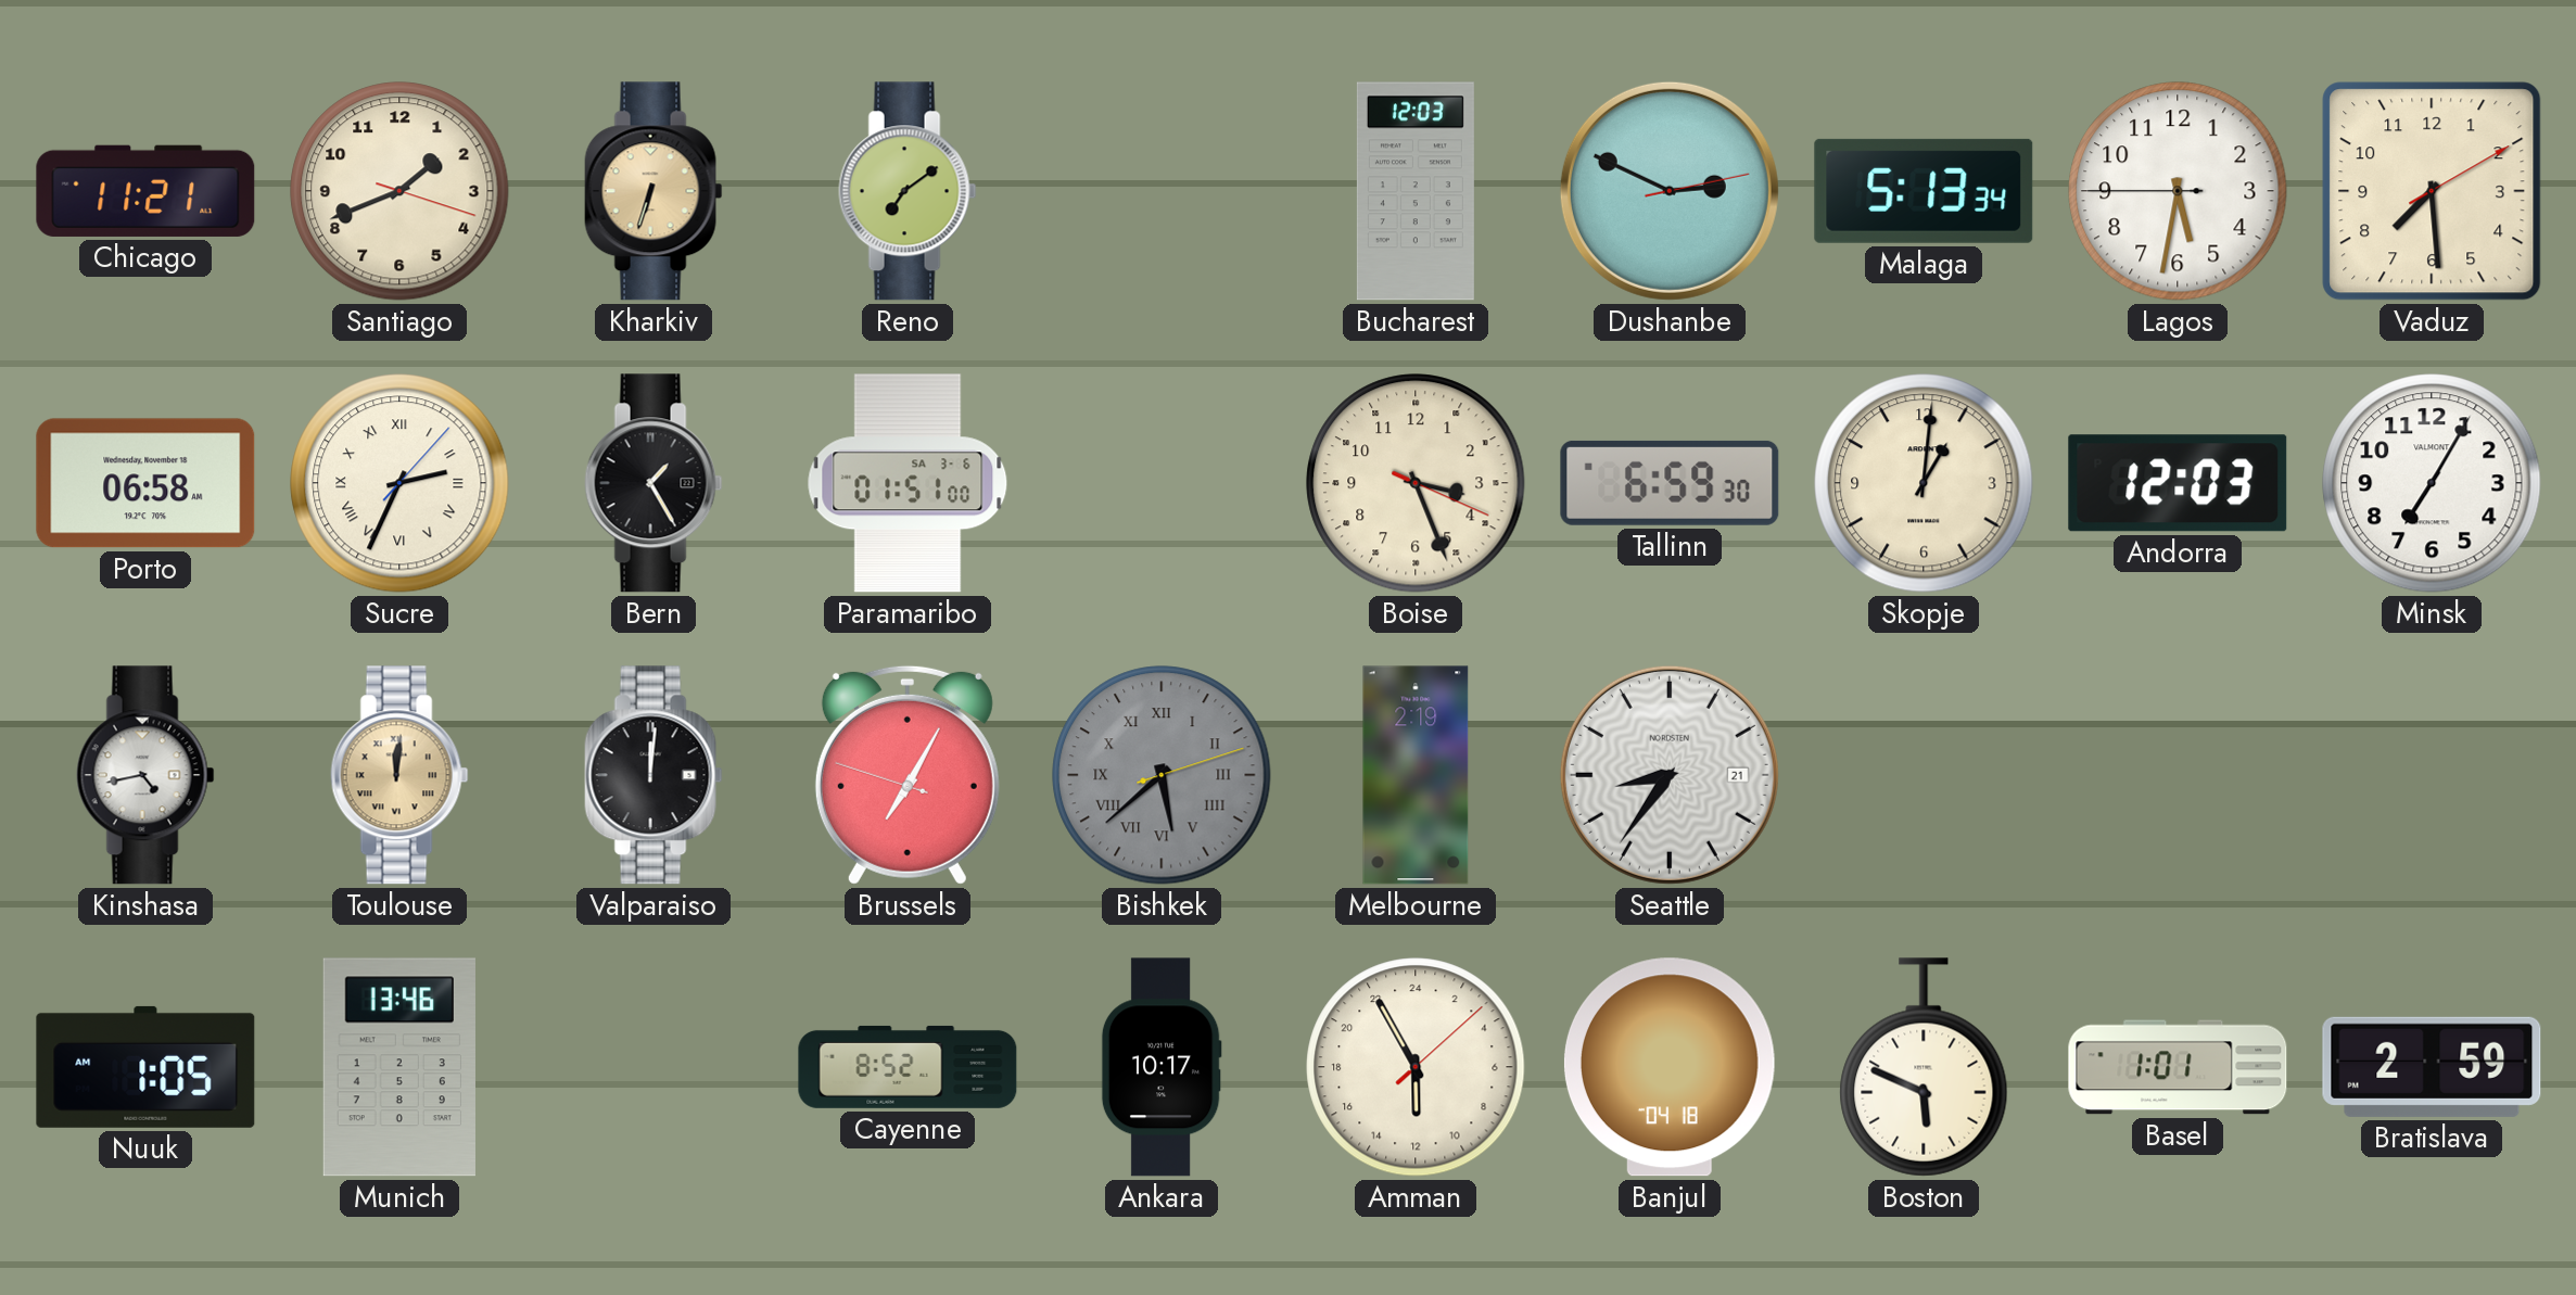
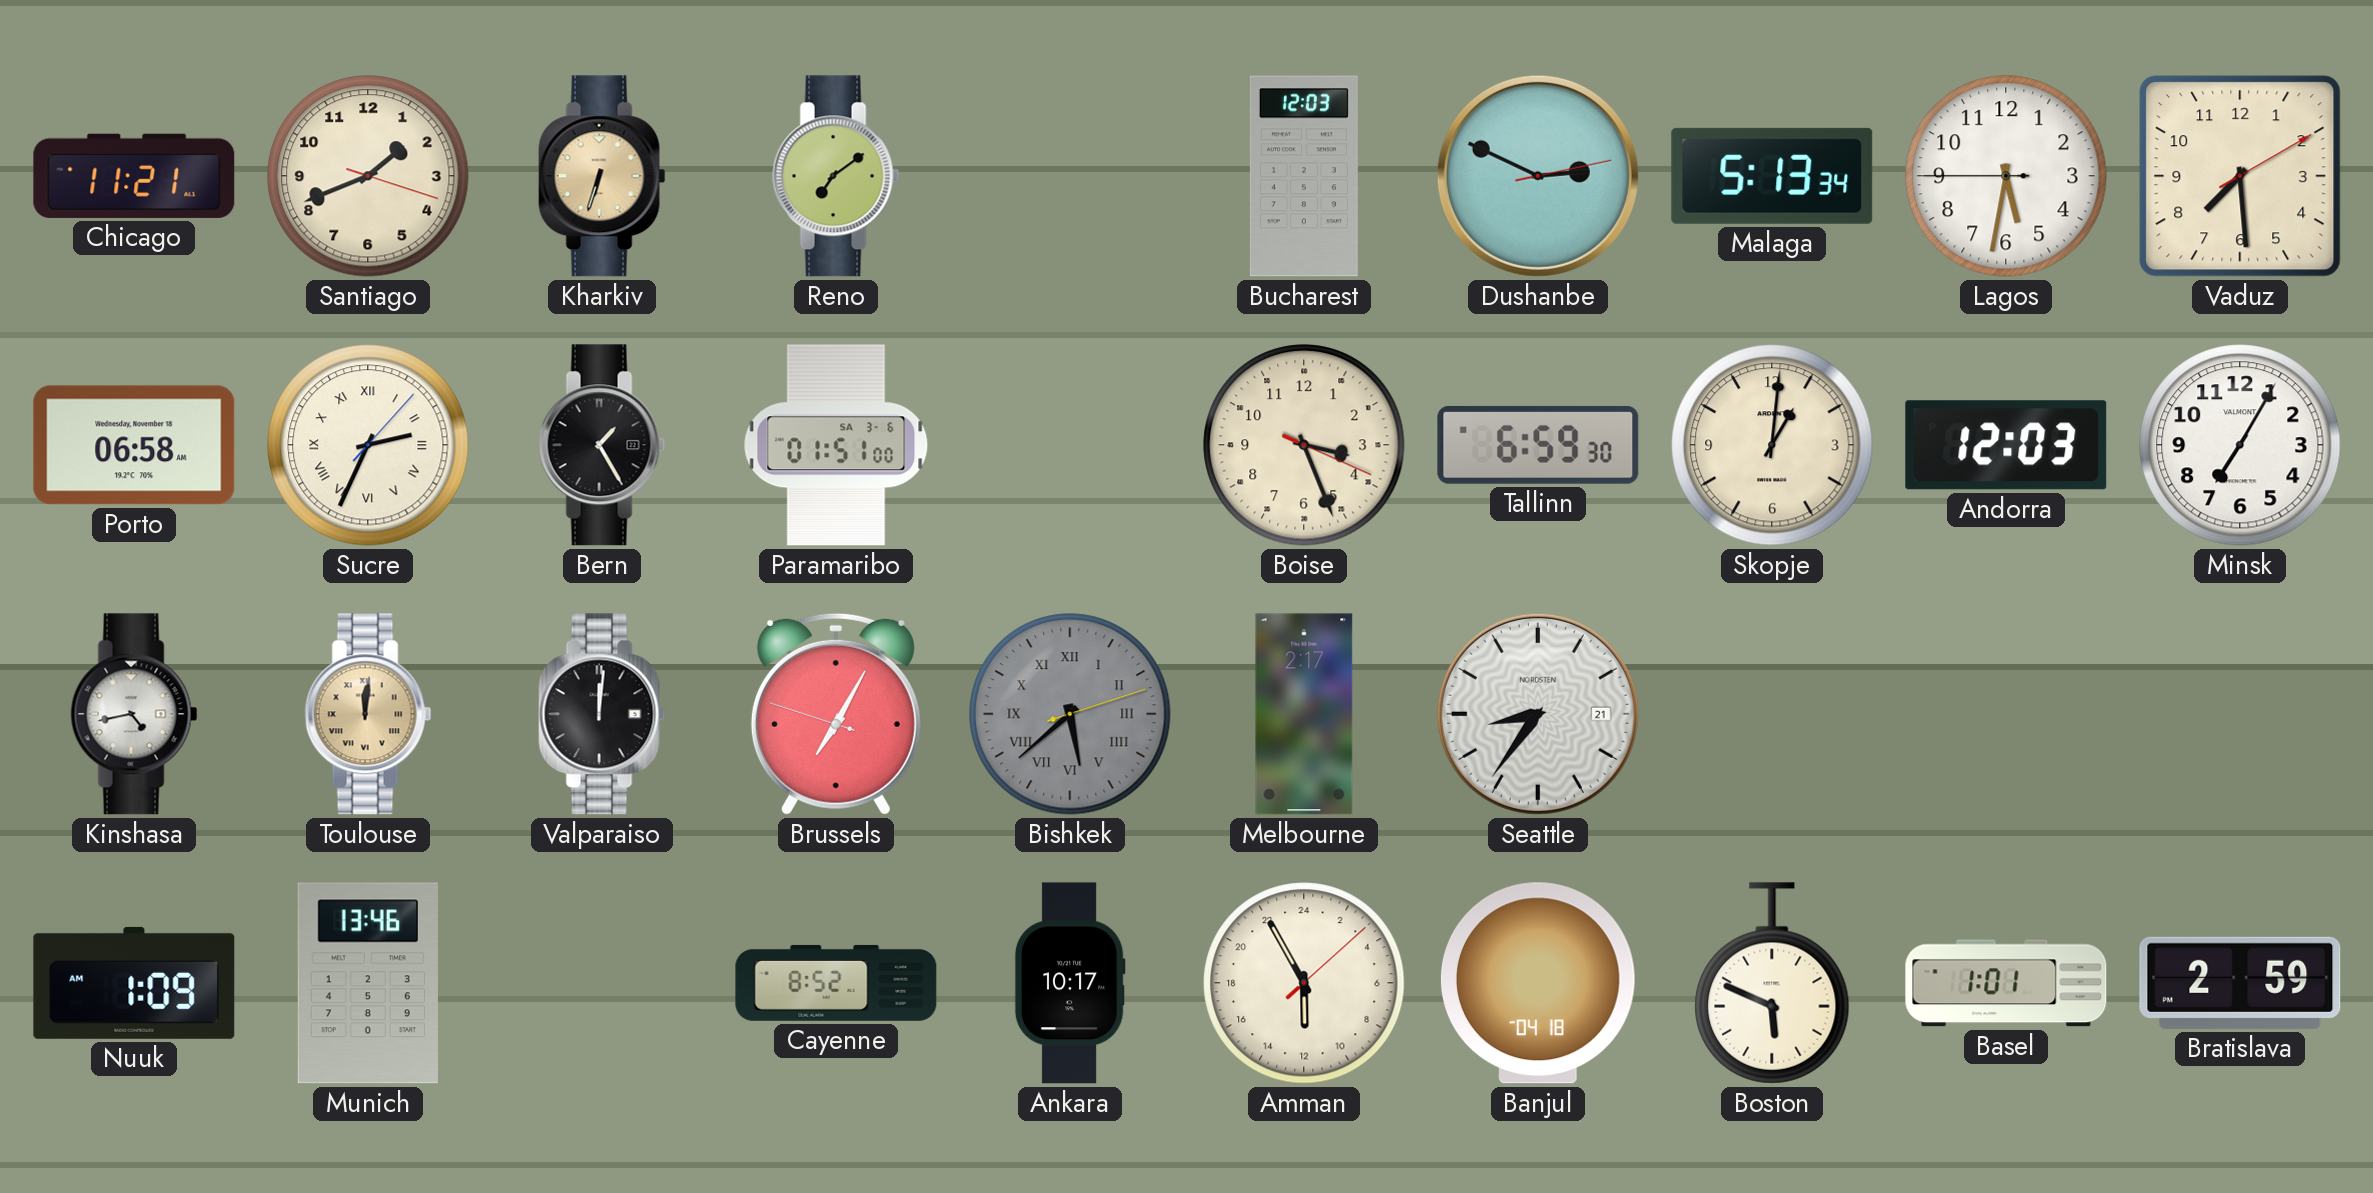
Melbourne: 2:19 -> 2:17 (1304, 714)
Nuuk: 1:05 -> 1:09 (134, 983)
